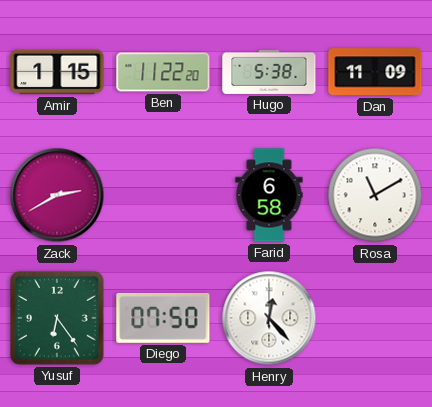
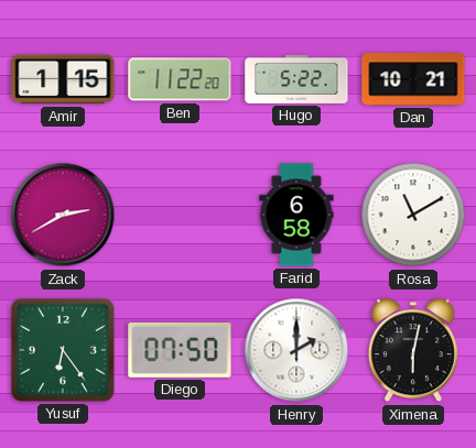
Hugo: 5:38 -> 5:22 (296, 79)
Dan: 11:09 -> 10:21 (413, 79)
Henry: 12:23 -> 2:00 (296, 350)
Ximena: none -> 6:02 (413, 351)
